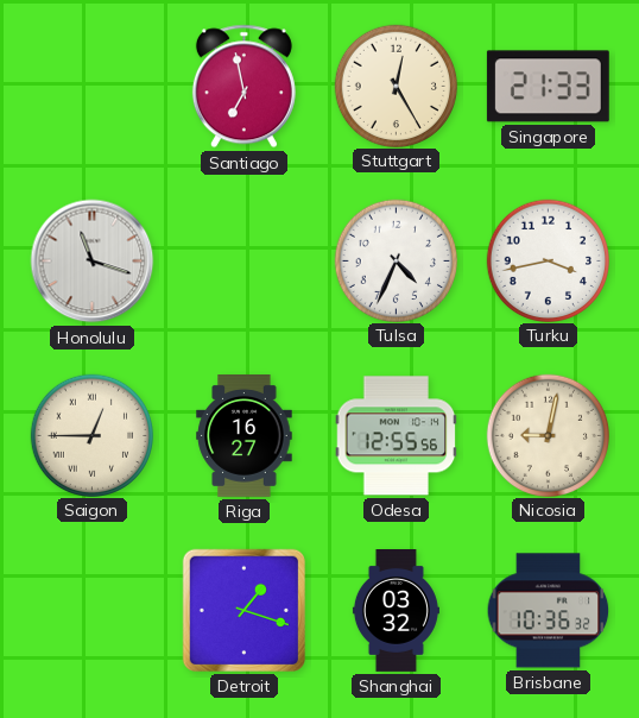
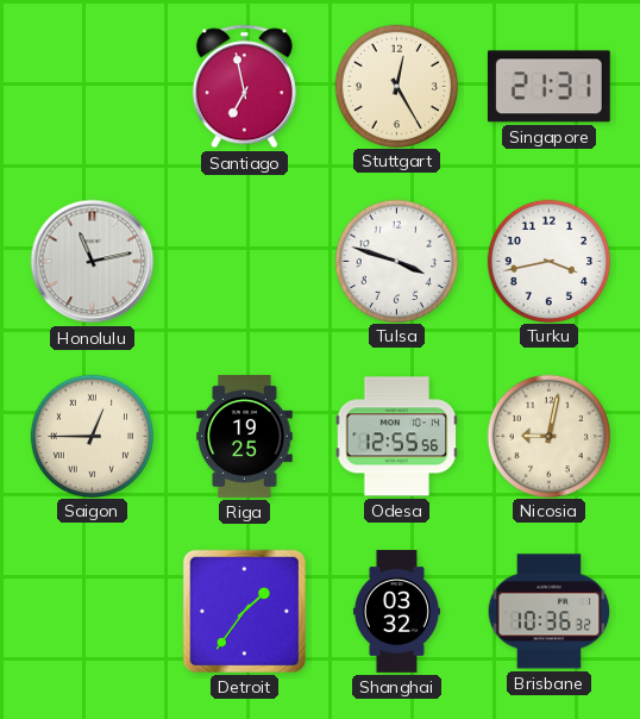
Singapore: 21:33 -> 21:31 (548, 87)
Honolulu: 11:18 -> 11:13 (93, 262)
Tulsa: 4:34 -> 3:48 (396, 261)
Riga: 16:27 -> 19:25 (245, 437)
Detroit: 1:18 -> 1:36 (244, 611)
